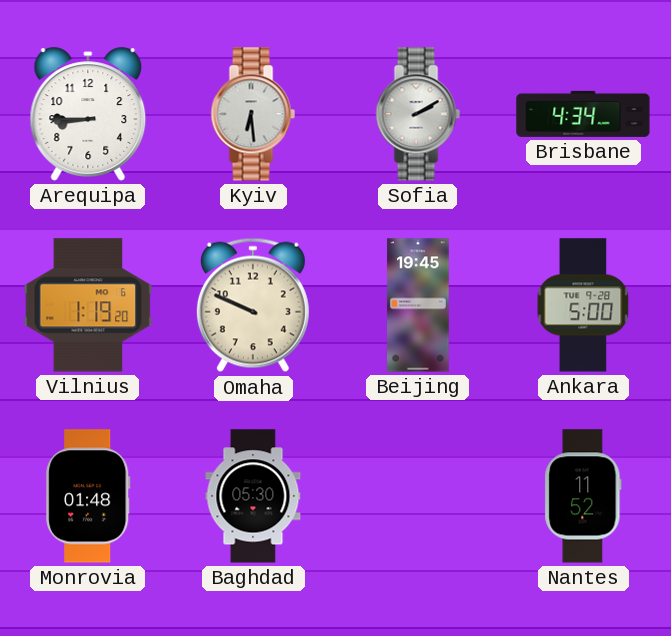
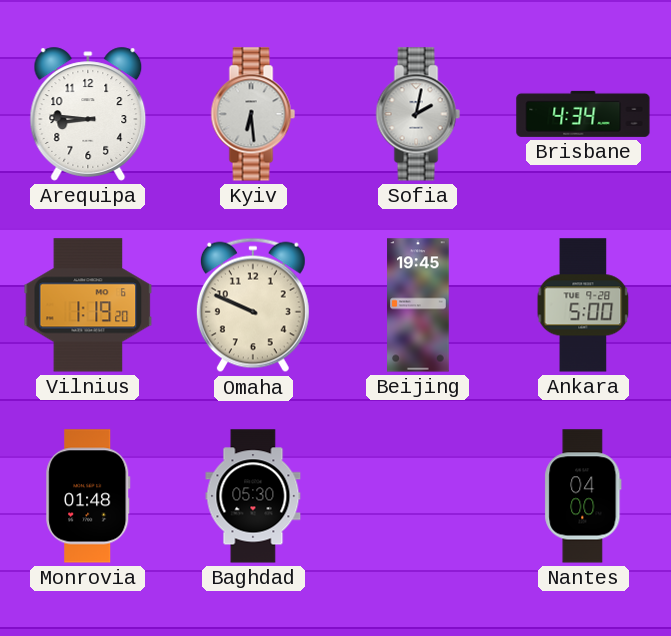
Arequipa: 8:45 -> 8:46 (88, 114)
Sofia: 2:10 -> 2:02 (418, 114)
Nantes: 11:52 -> 04:00 (583, 496)
